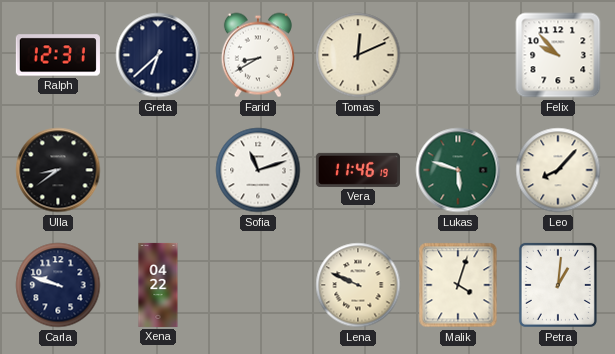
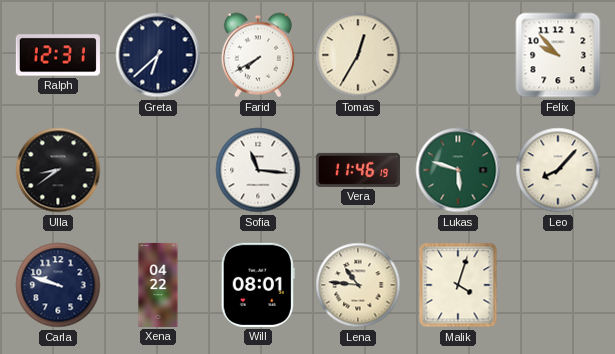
Farid: 8:40 -> 7:40 (258, 55)
Tomas: 12:11 -> 12:35 (358, 55)
Sofia: 11:12 -> 11:16 (258, 170)
Will: none -> 08:01 (258, 285)
Lena: 9:49 -> 10:46 (358, 285)
Petra: 1:01 -> none (558, 285)
